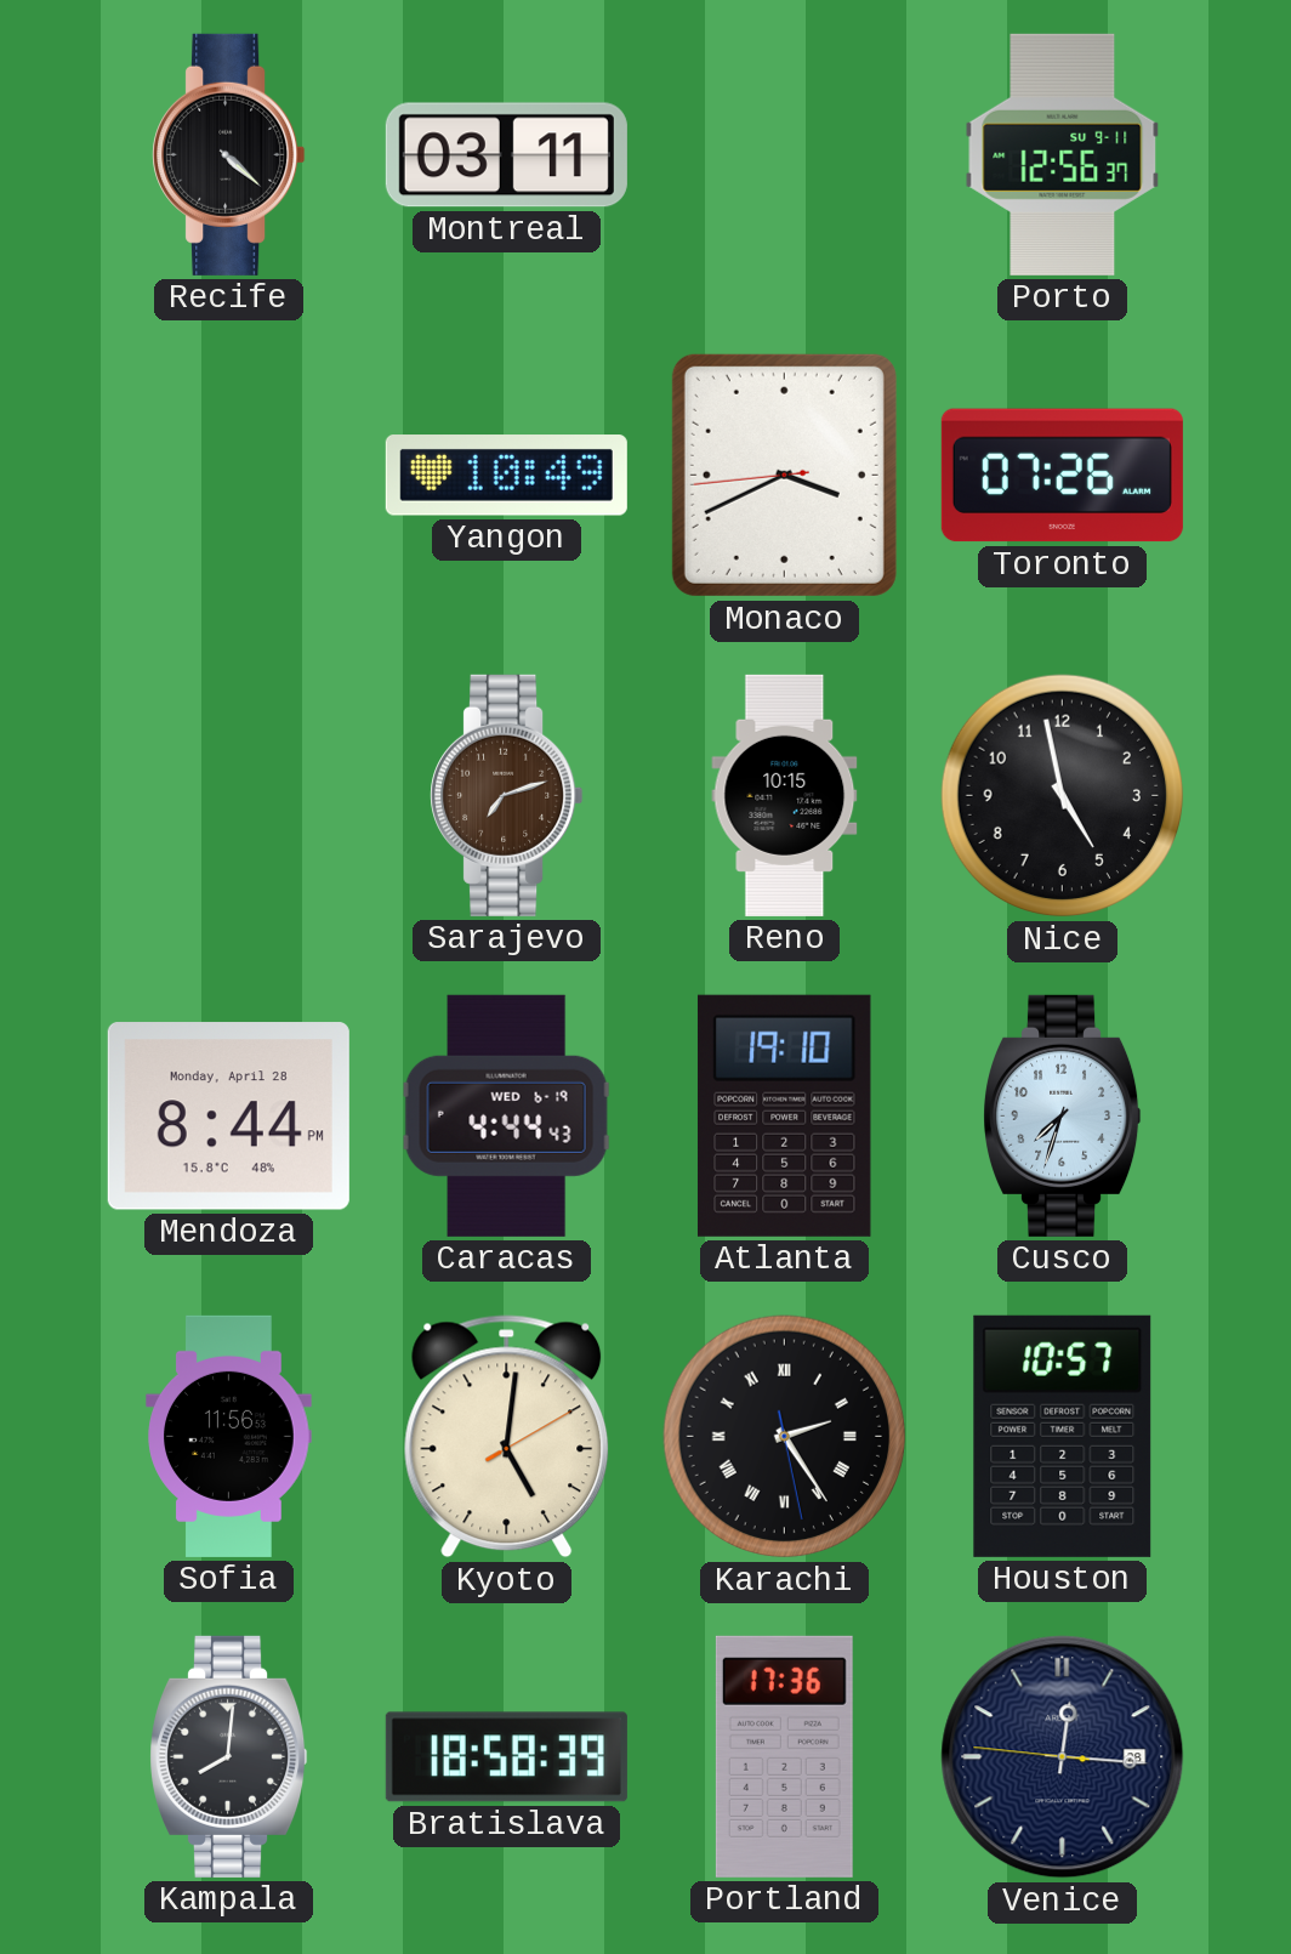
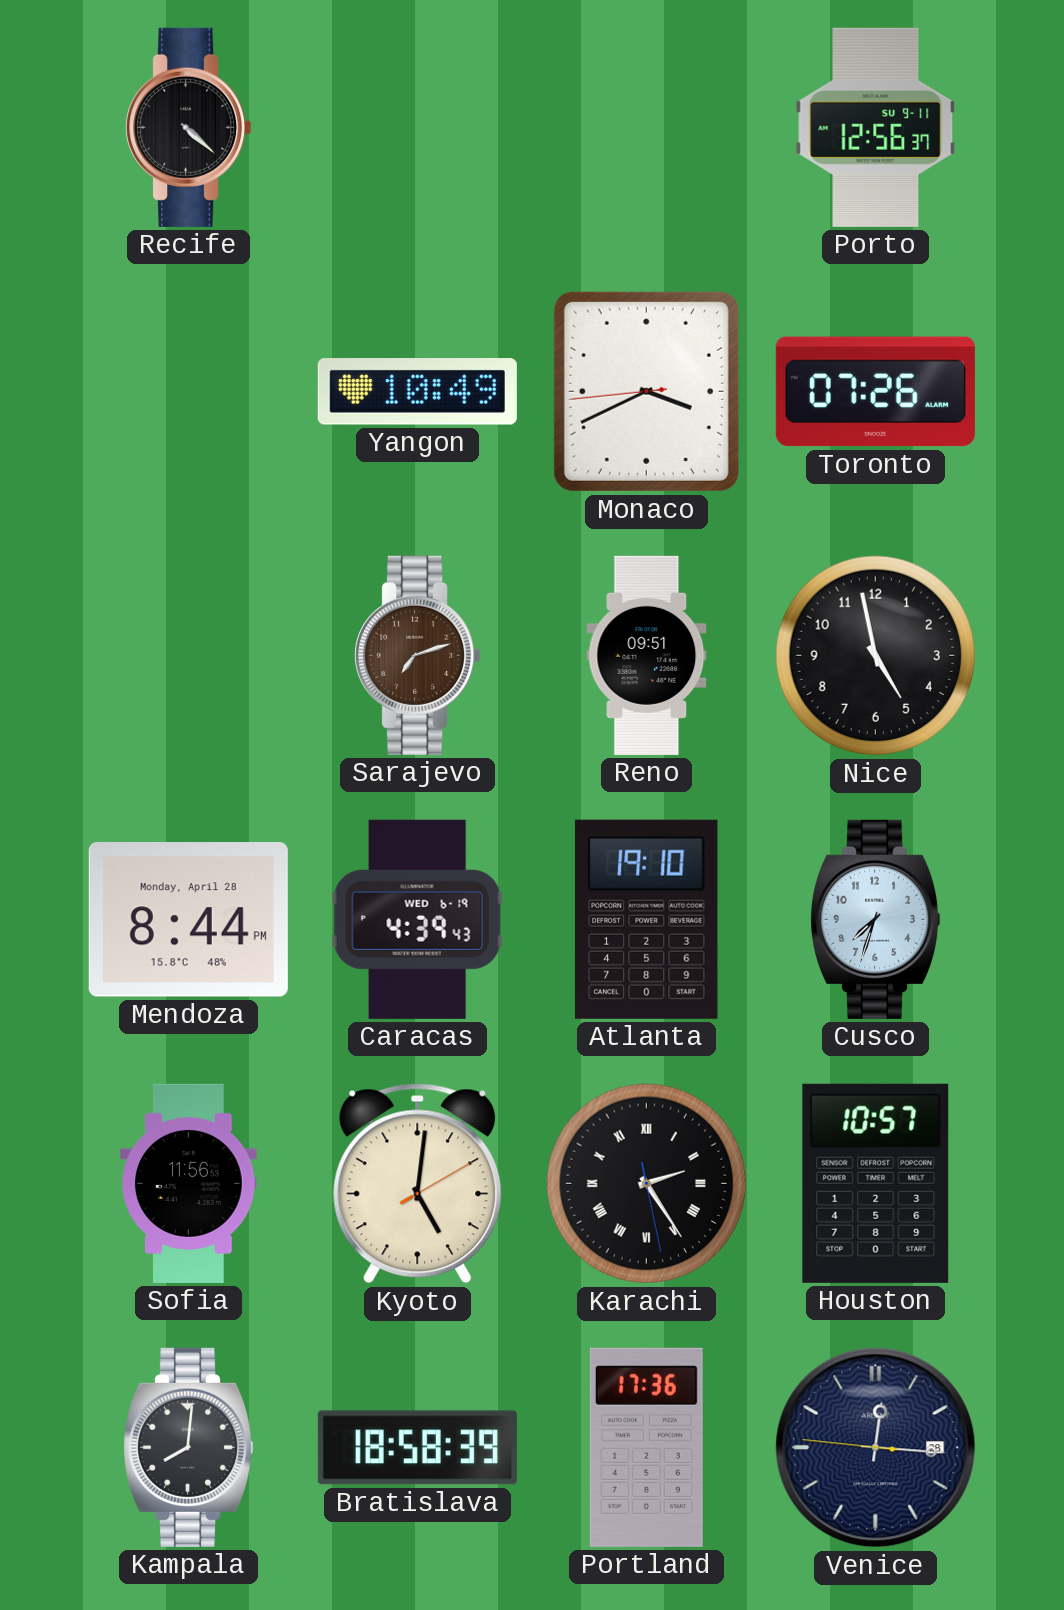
Montreal: 03:11 -> none (506, 155)
Reno: 10:15 -> 09:51 (647, 655)
Caracas: 4:44 -> 4:39 (417, 919)
